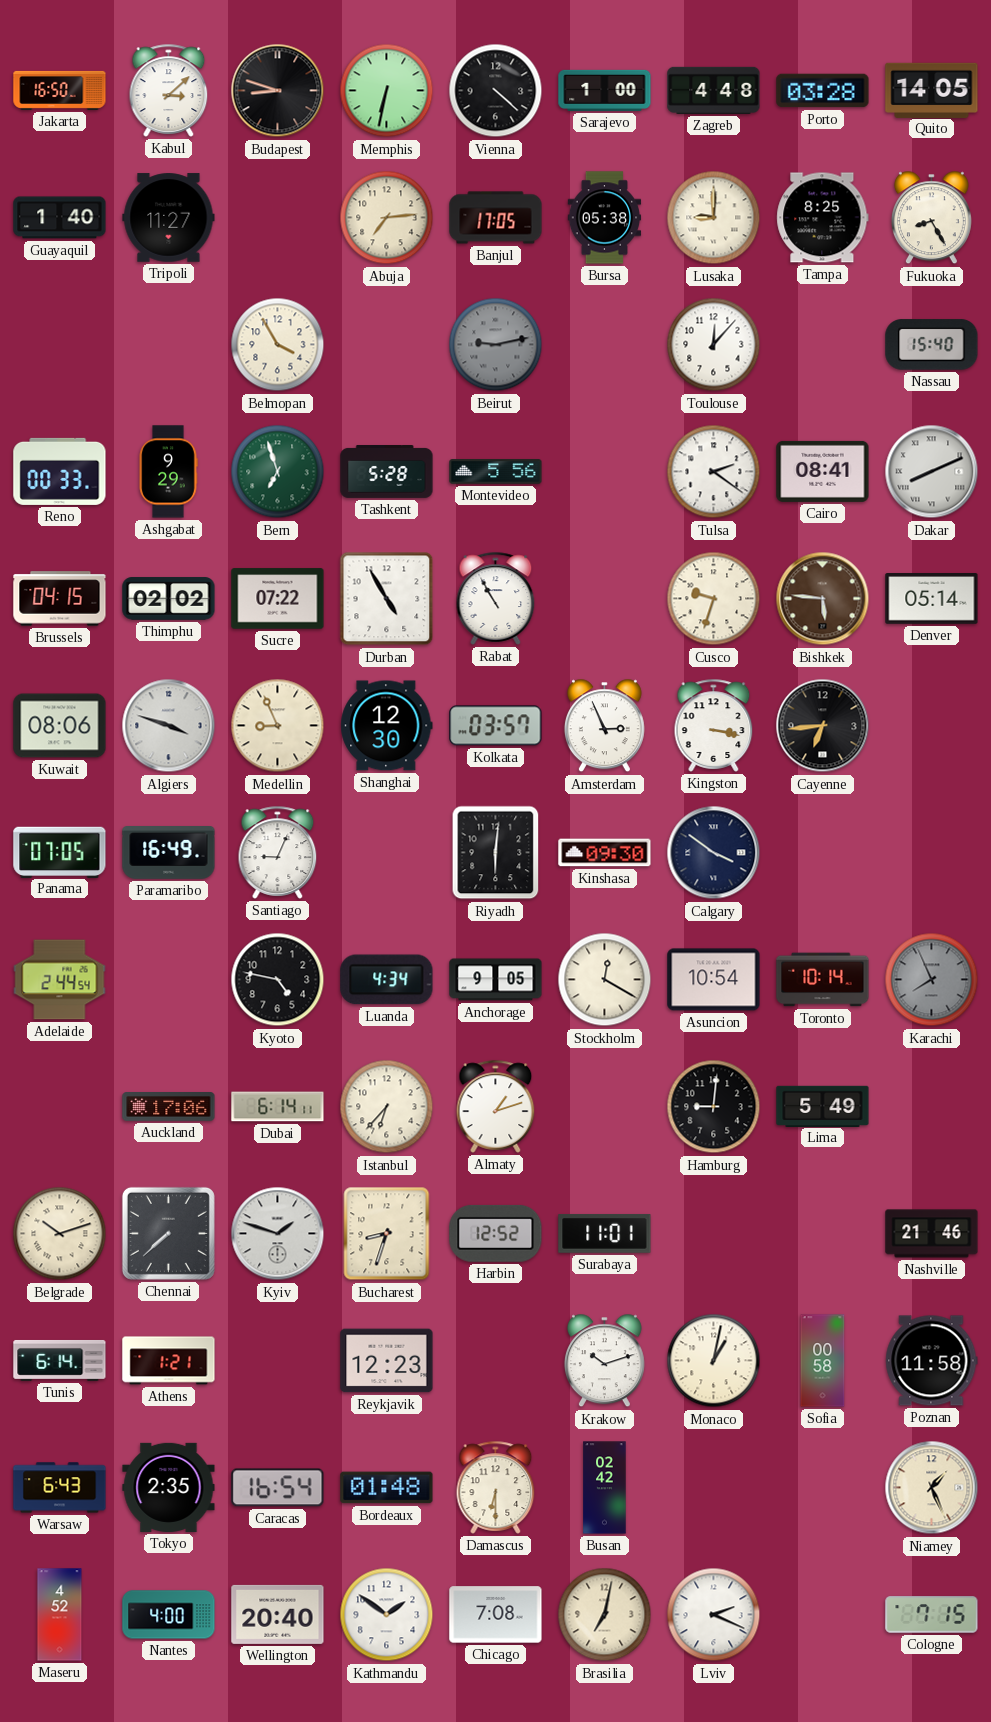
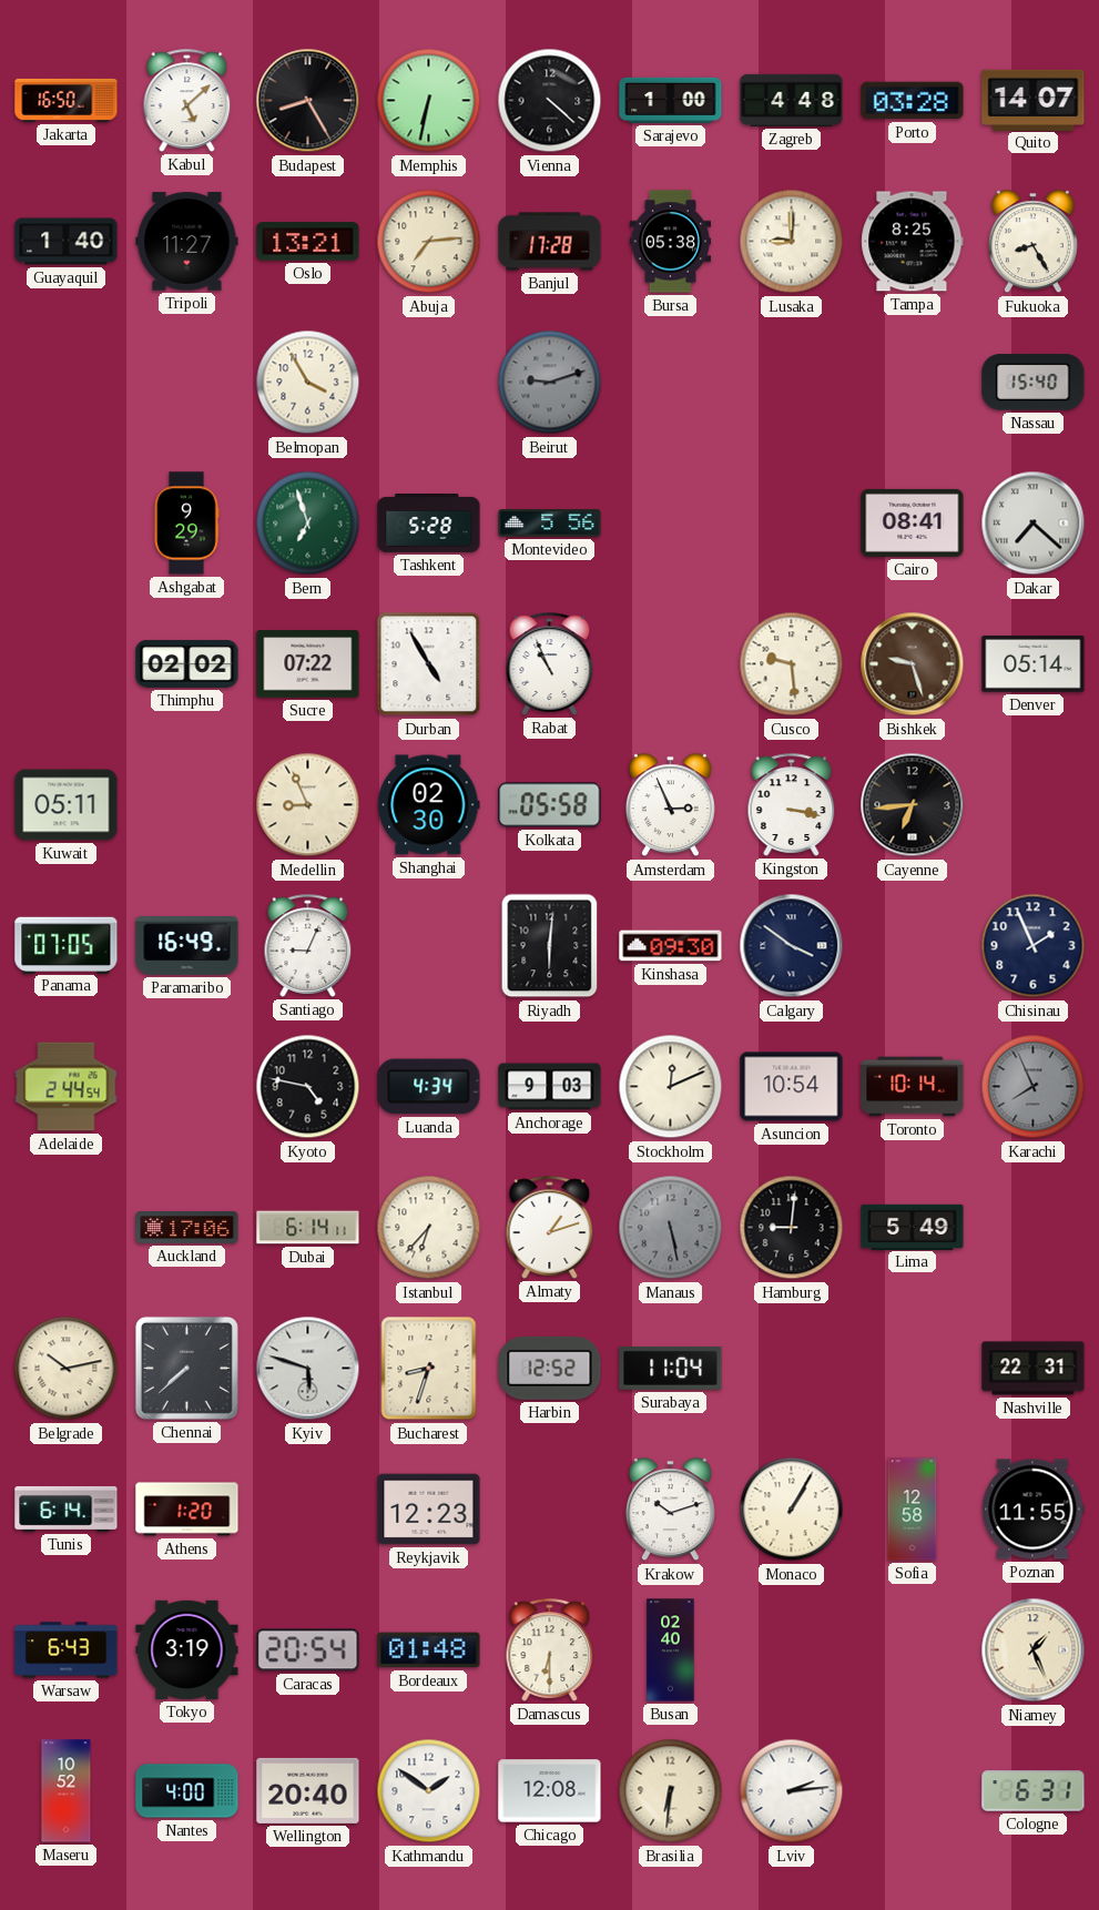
Kabul: 3:08 -> 5:08 (187, 100)
Budapest: 8:48 -> 8:25 (308, 101)
Quito: 14:05 -> 14:07 (1034, 100)
Oslo: none -> 13:21 (308, 242)
Banjul: 17:05 -> 17:28 (550, 242)
Beirut: 9:13 -> 9:12 (550, 383)
Toulouse: 12:07 -> none (714, 345)
Reno: 00:33 -> none (60, 471)
Tulsa: 2:21 -> none (714, 472)
Dakar: 8:11 -> 7:22 (1034, 524)
Brussels: 04:15 -> none (60, 599)
Rabat: 10:55 -> 10:56 (550, 663)
Cusco: 9:33 -> 9:29 (792, 664)
Bishkek: 5:46 -> 9:27 (913, 664)
Kuwait: 08:06 -> 05:11 (67, 805)
Algiers: 3:48 -> none (169, 726)
Shanghai: 12:30 -> 02:30 (429, 805)
Kolkata: 03:57 -> 05:58 (550, 805)
Chisinau: none -> 1:56 (1034, 946)
Anchorage: 9:05 -> 9:03 (550, 1087)
Stockholm: 12:20 -> 12:11 (671, 1087)
Manaus: none -> 5:28 (671, 1228)
Belgrade: 10:12 -> 10:13 (67, 1369)
Kyiv: 1:48 -> 5:48 (308, 1369)
Surabaya: 11:01 -> 11:04 (671, 1369)
Nashville: 21:46 -> 22:31 (1034, 1369)
Athens: 1:21 -> 1:20 (187, 1510)
Monaco: 1:02 -> 1:05 (792, 1510)
Sofia: 00:58 -> 12:58 (913, 1510)
Poznan: 11:58 -> 11:55 (1034, 1510)
Tokyo: 2:35 -> 3:19 (187, 1649)
Caracas: 16:54 -> 20:54 (308, 1650)
Busan: 02:42 -> 02:40 (671, 1650)
Maseru: 4:52 -> 10:52 (67, 1791)
Chicago: 7:08 -> 12:08 (550, 1791)
Brasilia: 7:02 -> 6:31 (671, 1791)
Lviv: 2:19 -> 2:14 (792, 1791)
Cologne: 7:15 -> 6:31 (1034, 1791)
